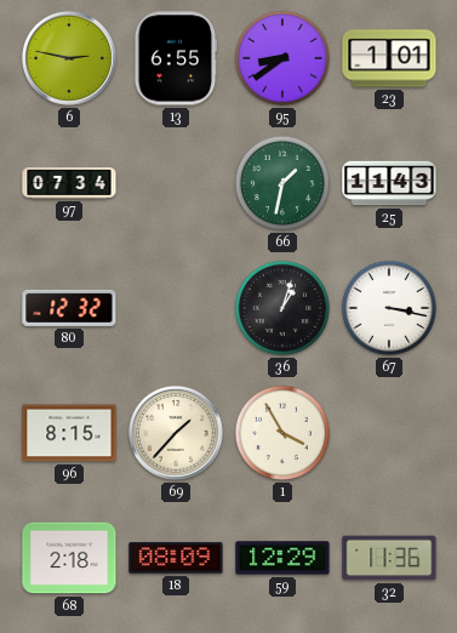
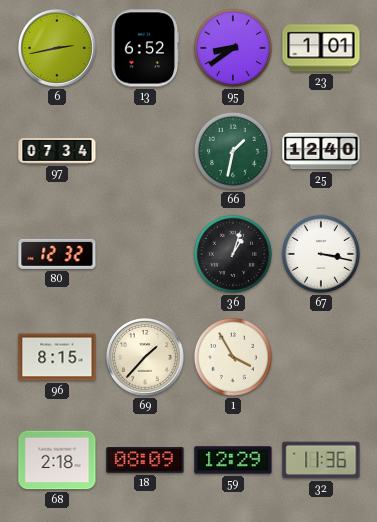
6: 2:47 -> 2:43 (58, 49)
13: 6:55 -> 6:52 (145, 48)
25: 11:43 -> 12:40 (321, 151)
